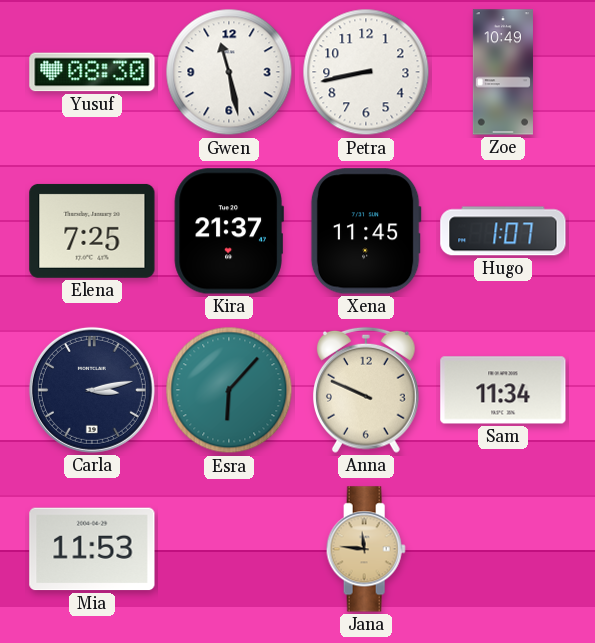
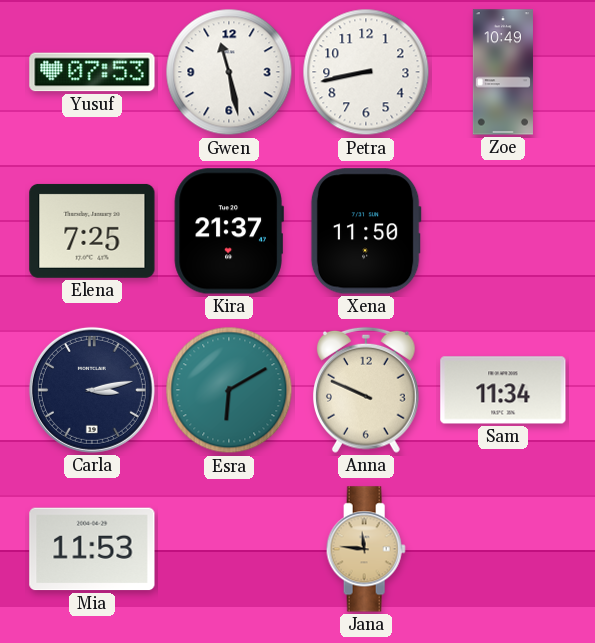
Yusuf: 08:30 -> 07:53 (92, 72)
Xena: 11:45 -> 11:50 (366, 231)
Hugo: 1:07 -> none (503, 231)
Esra: 6:07 -> 6:10 (229, 390)
